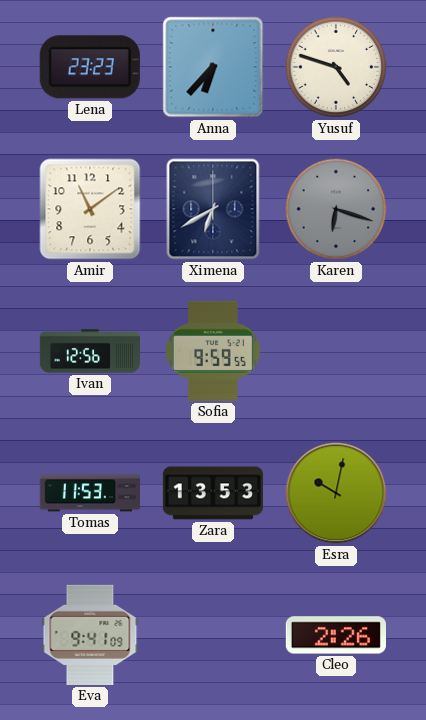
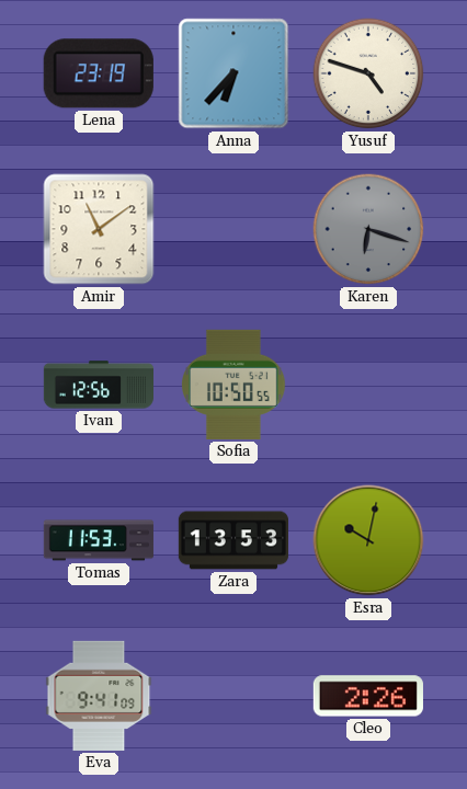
Lena: 23:23 -> 23:19 (99, 73)
Ximena: 6:40 -> none (213, 209)
Sofia: 9:59 -> 10:50 (235, 385)
